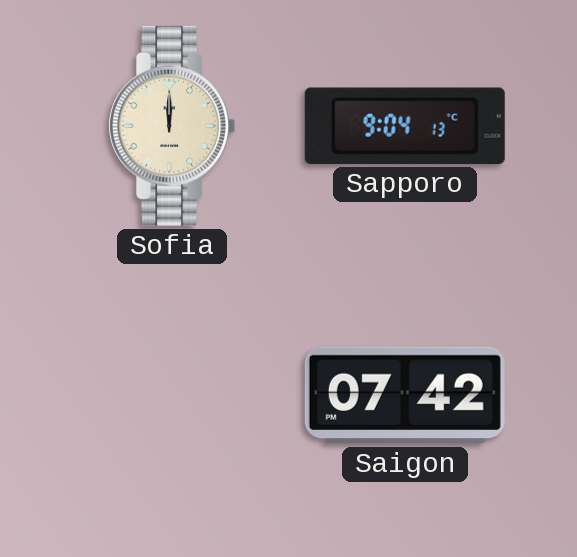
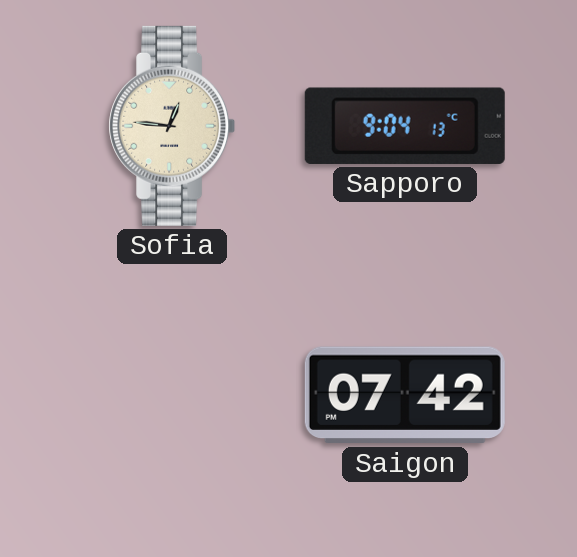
Sofia: 12:00 -> 12:46 (172, 126)
